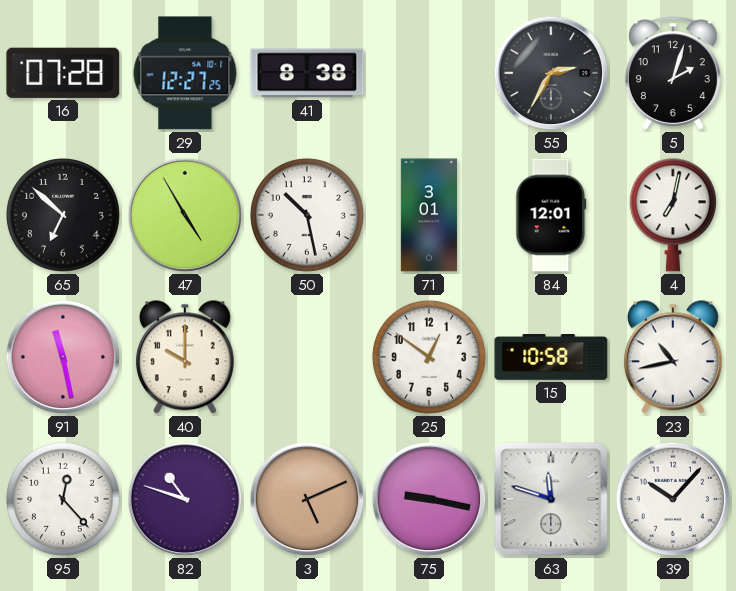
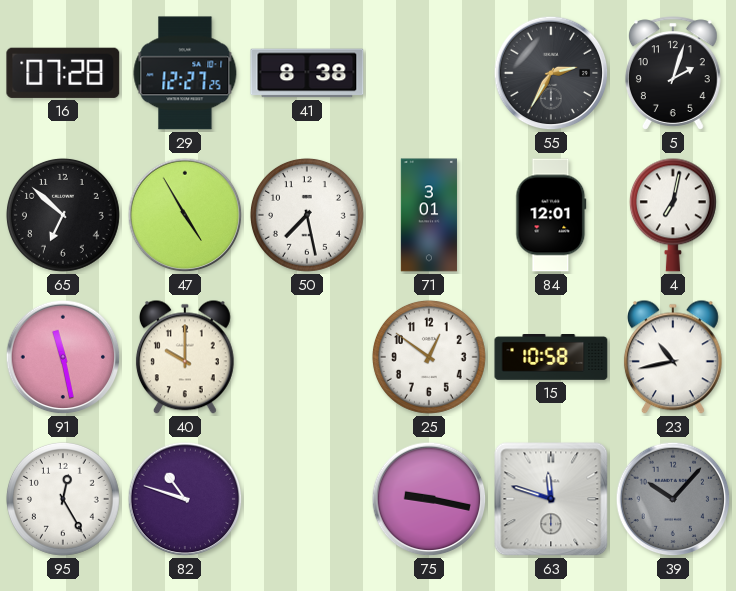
50: 10:28 -> 7:28 (307, 215)
95: 12:23 -> 12:25 (63, 499)
3: 5:11 -> none (307, 499)
39 dial: white -> grey (673, 499)
